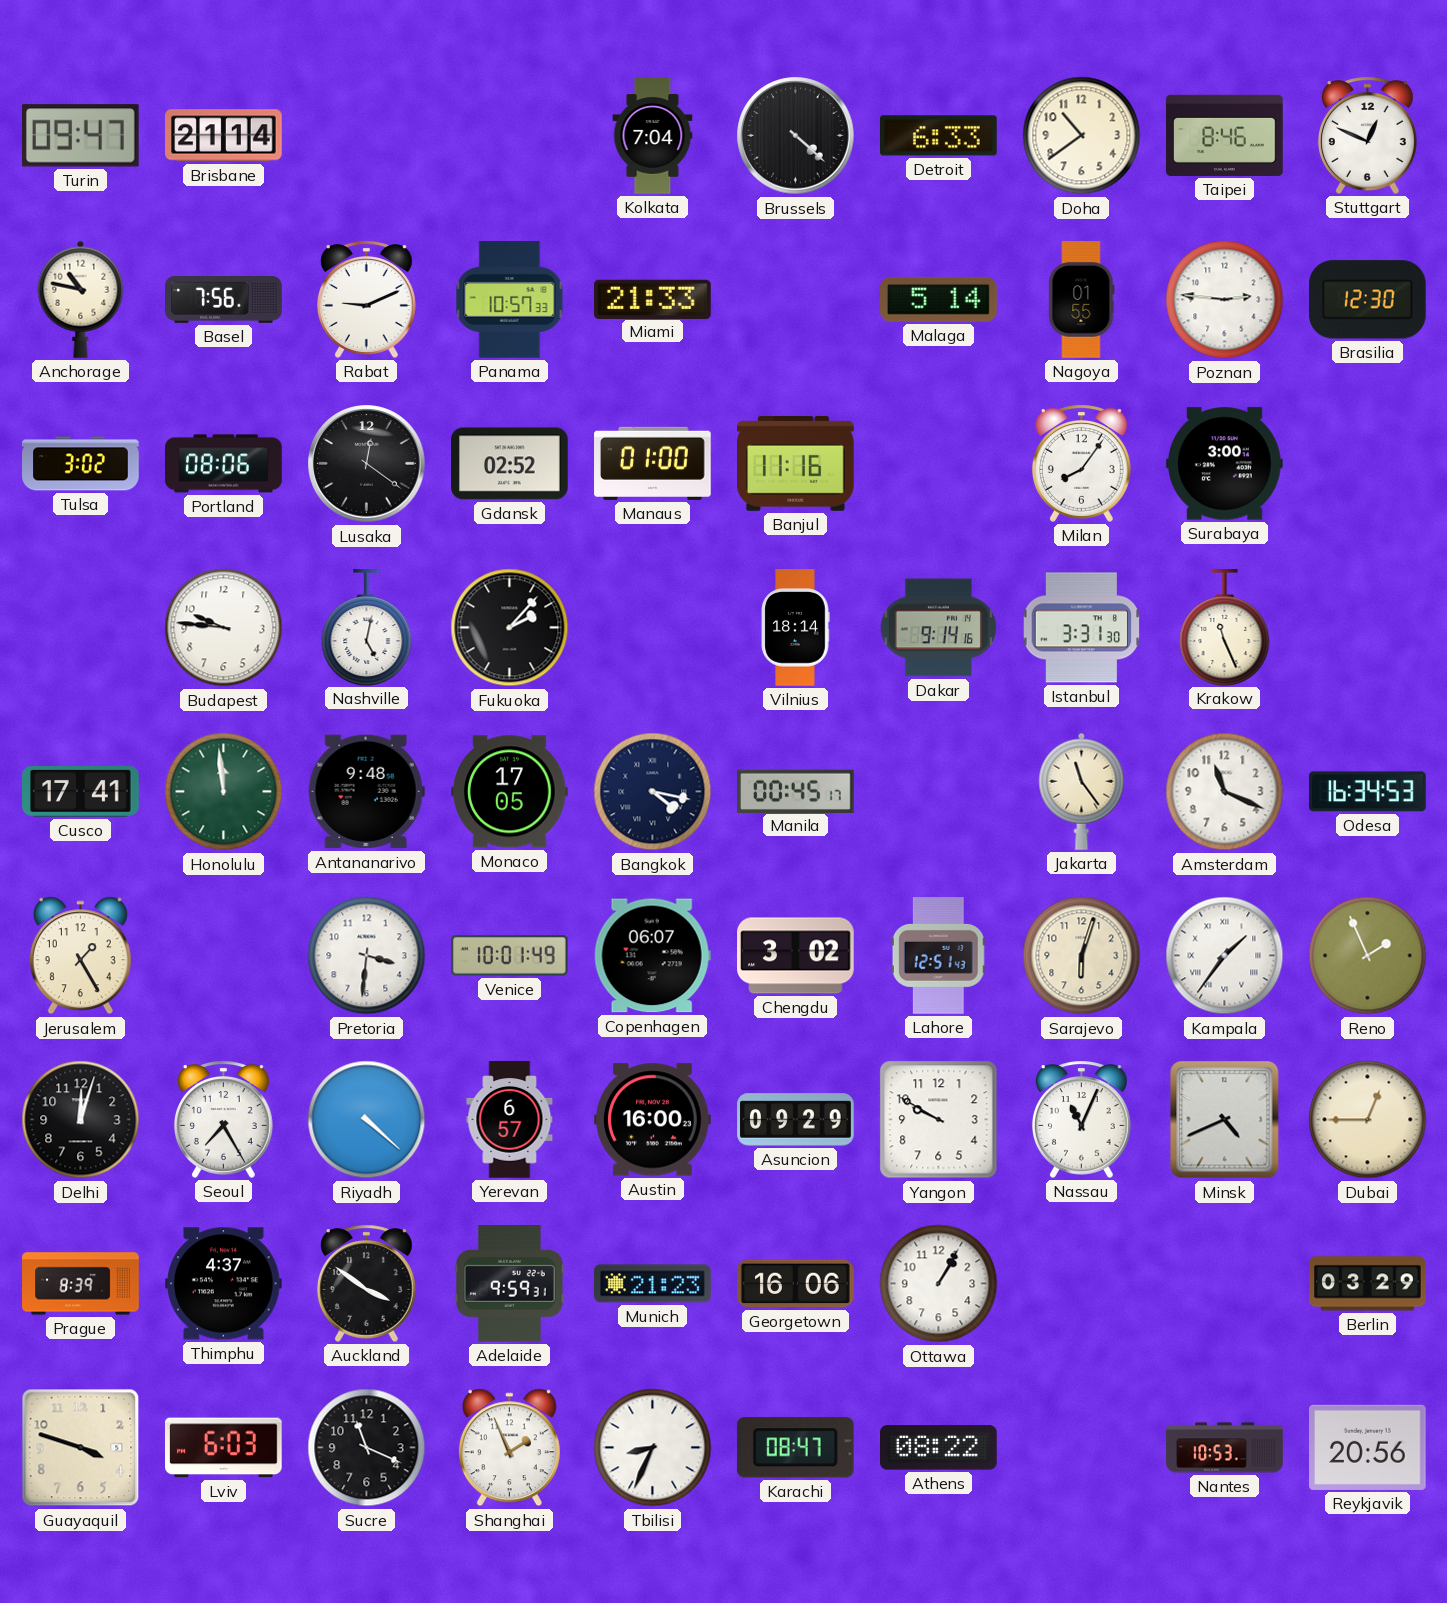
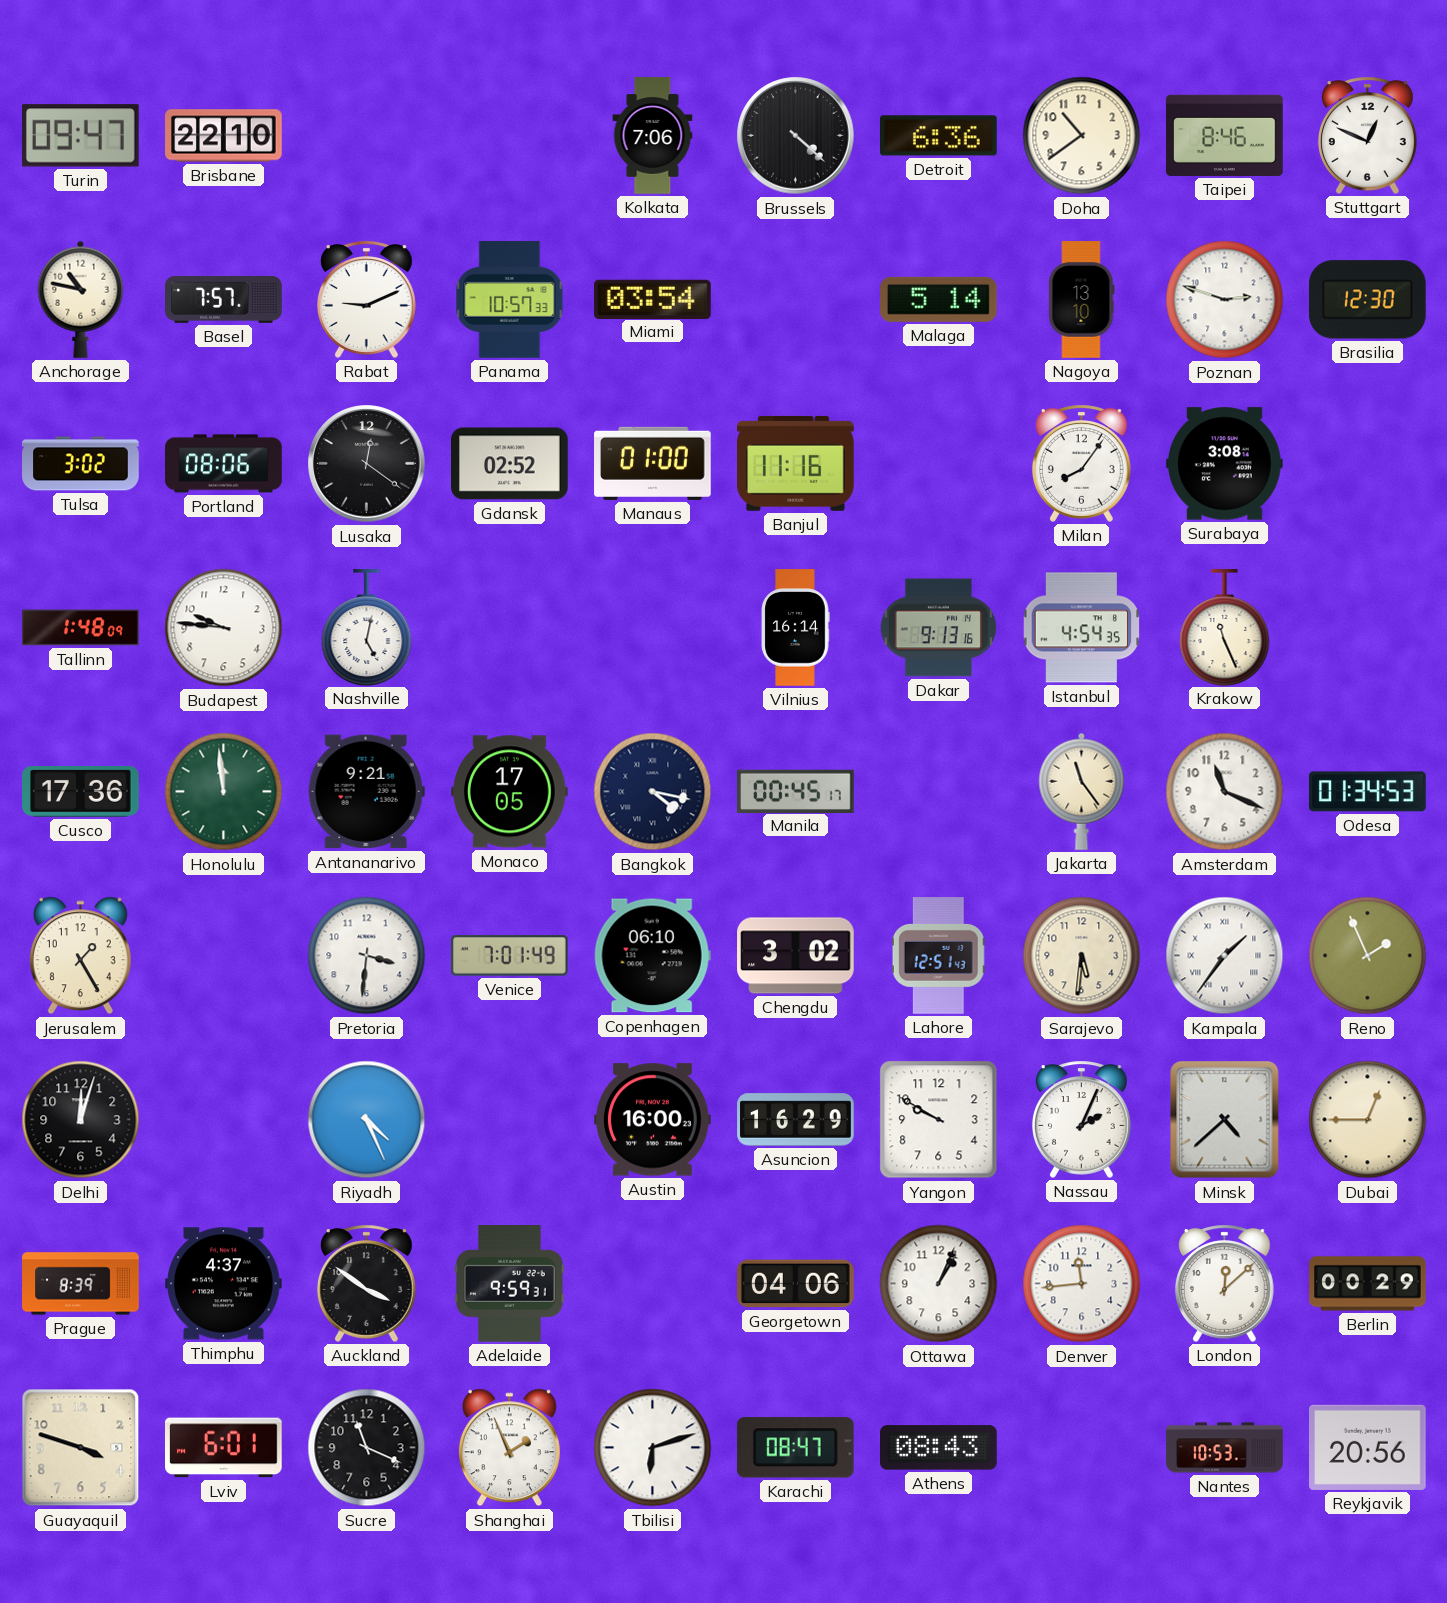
Brisbane: 21:14 -> 22:10 (224, 136)
Kolkata: 7:04 -> 7:06 (653, 136)
Detroit: 6:33 -> 6:36 (939, 136)
Basel: 7:56 -> 7:57 (224, 300)
Miami: 21:33 -> 03:54 (653, 299)
Nagoya: 01:55 -> 13:10 (1082, 300)
Poznan: 2:46 -> 2:48 (1225, 300)
Surabaya: 3:00 -> 3:08 (1225, 464)
Tallinn: none -> 1:48 (81, 628)
Fukuoka: 2:07 -> none (510, 628)
Vilnius: 18:14 -> 16:14 (795, 628)
Dakar: 9:14 -> 9:13 (939, 628)
Istanbul: 3:31 -> 4:54 (1082, 628)
Cusco: 17:41 -> 17:36 (81, 792)
Antananarivo: 9:48 -> 9:21 (366, 792)
Odesa: 16:34 -> 01:34 (1368, 792)
Venice: 10:01 -> 7:01 (510, 956)
Copenhagen: 06:07 -> 06:10 (652, 956)
Sarajevo: 6:03 -> 5:31 (1082, 956)
Seoul: 7:25 -> none (223, 1119)
Riyadh: 4:22 -> 4:26 (367, 1120)
Yerevan: 6:57 -> none (510, 1120)
Asuncion: 09:29 -> 16:29 (796, 1120)
Nassau: 11:04 -> 2:04 (1081, 1119)
Minsk: 4:41 -> 4:38 (1225, 1120)
Munich: 21:23 -> none (653, 1284)
Georgetown: 16:06 -> 04:06 (796, 1284)
Ottawa: 1:05 -> 1:04 (939, 1284)
Denver: none -> 11:44 (1082, 1284)
London: none -> 12:08 (1224, 1283)
Berlin: 03:29 -> 00:29 (1368, 1284)
Lviv: 6:03 -> 6:01 (224, 1448)
Tbilisi: 8:34 -> 6:12 (653, 1448)
Athens: 08:22 -> 08:43 (939, 1448)
